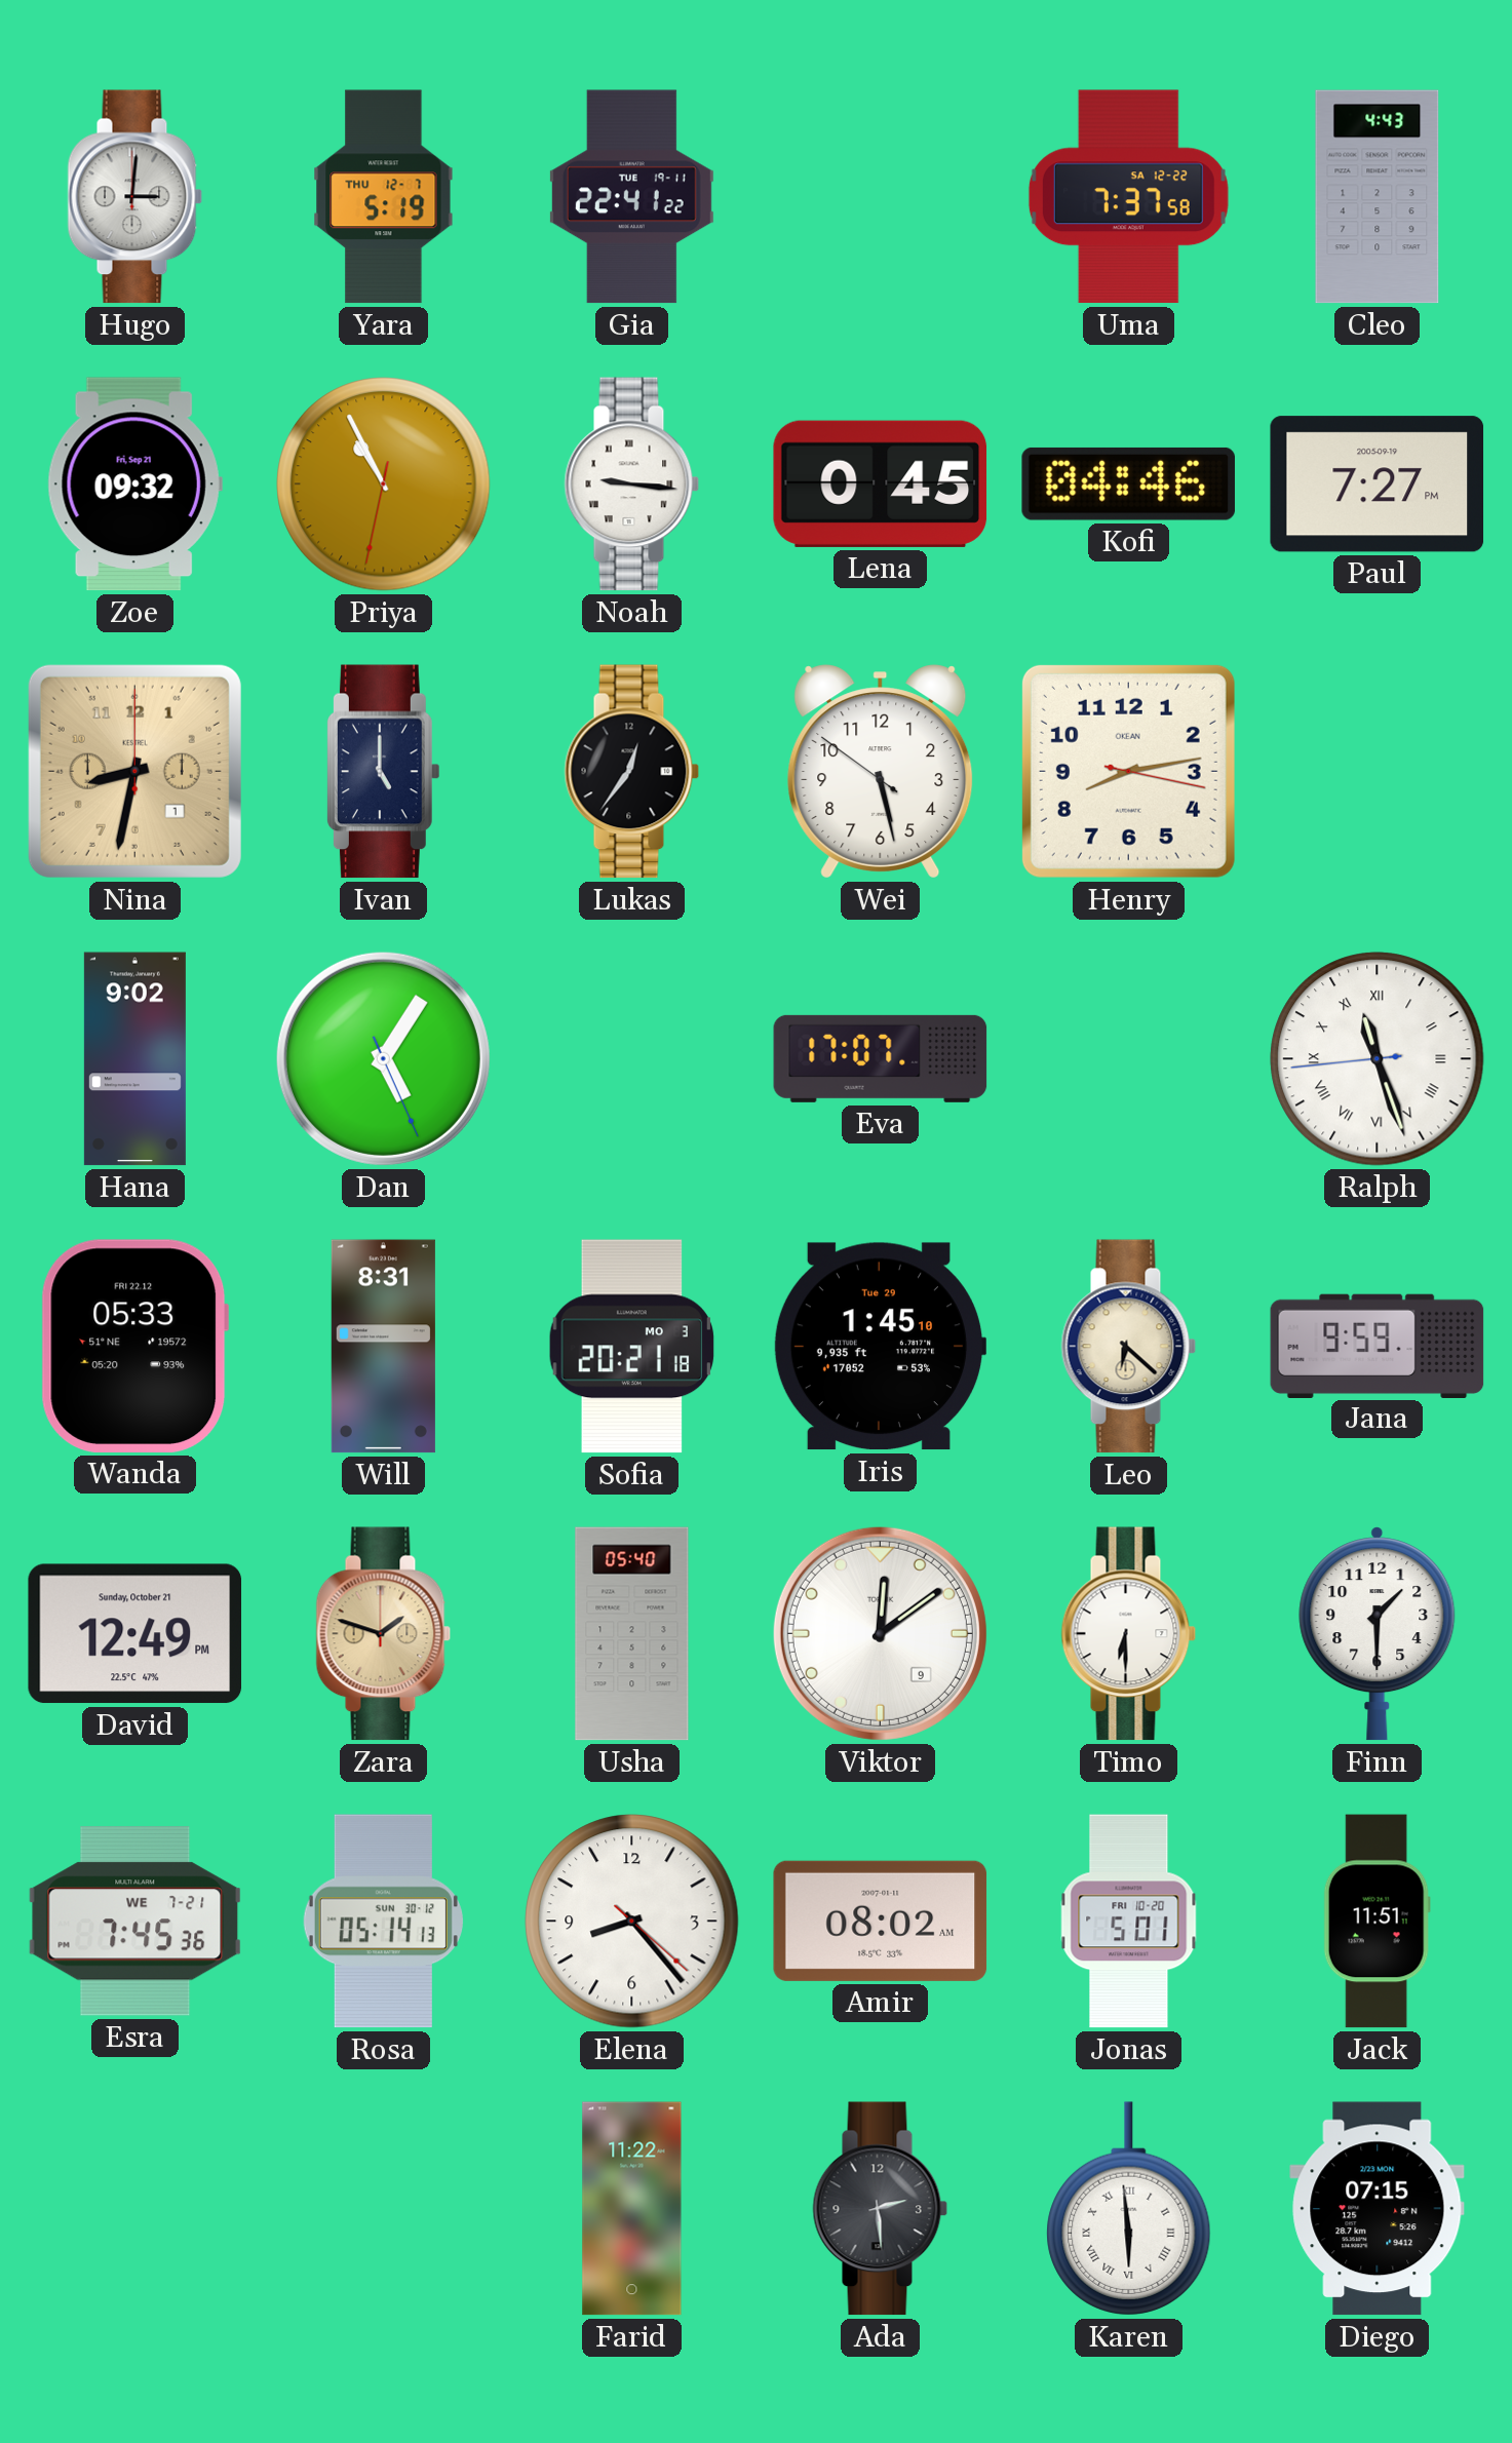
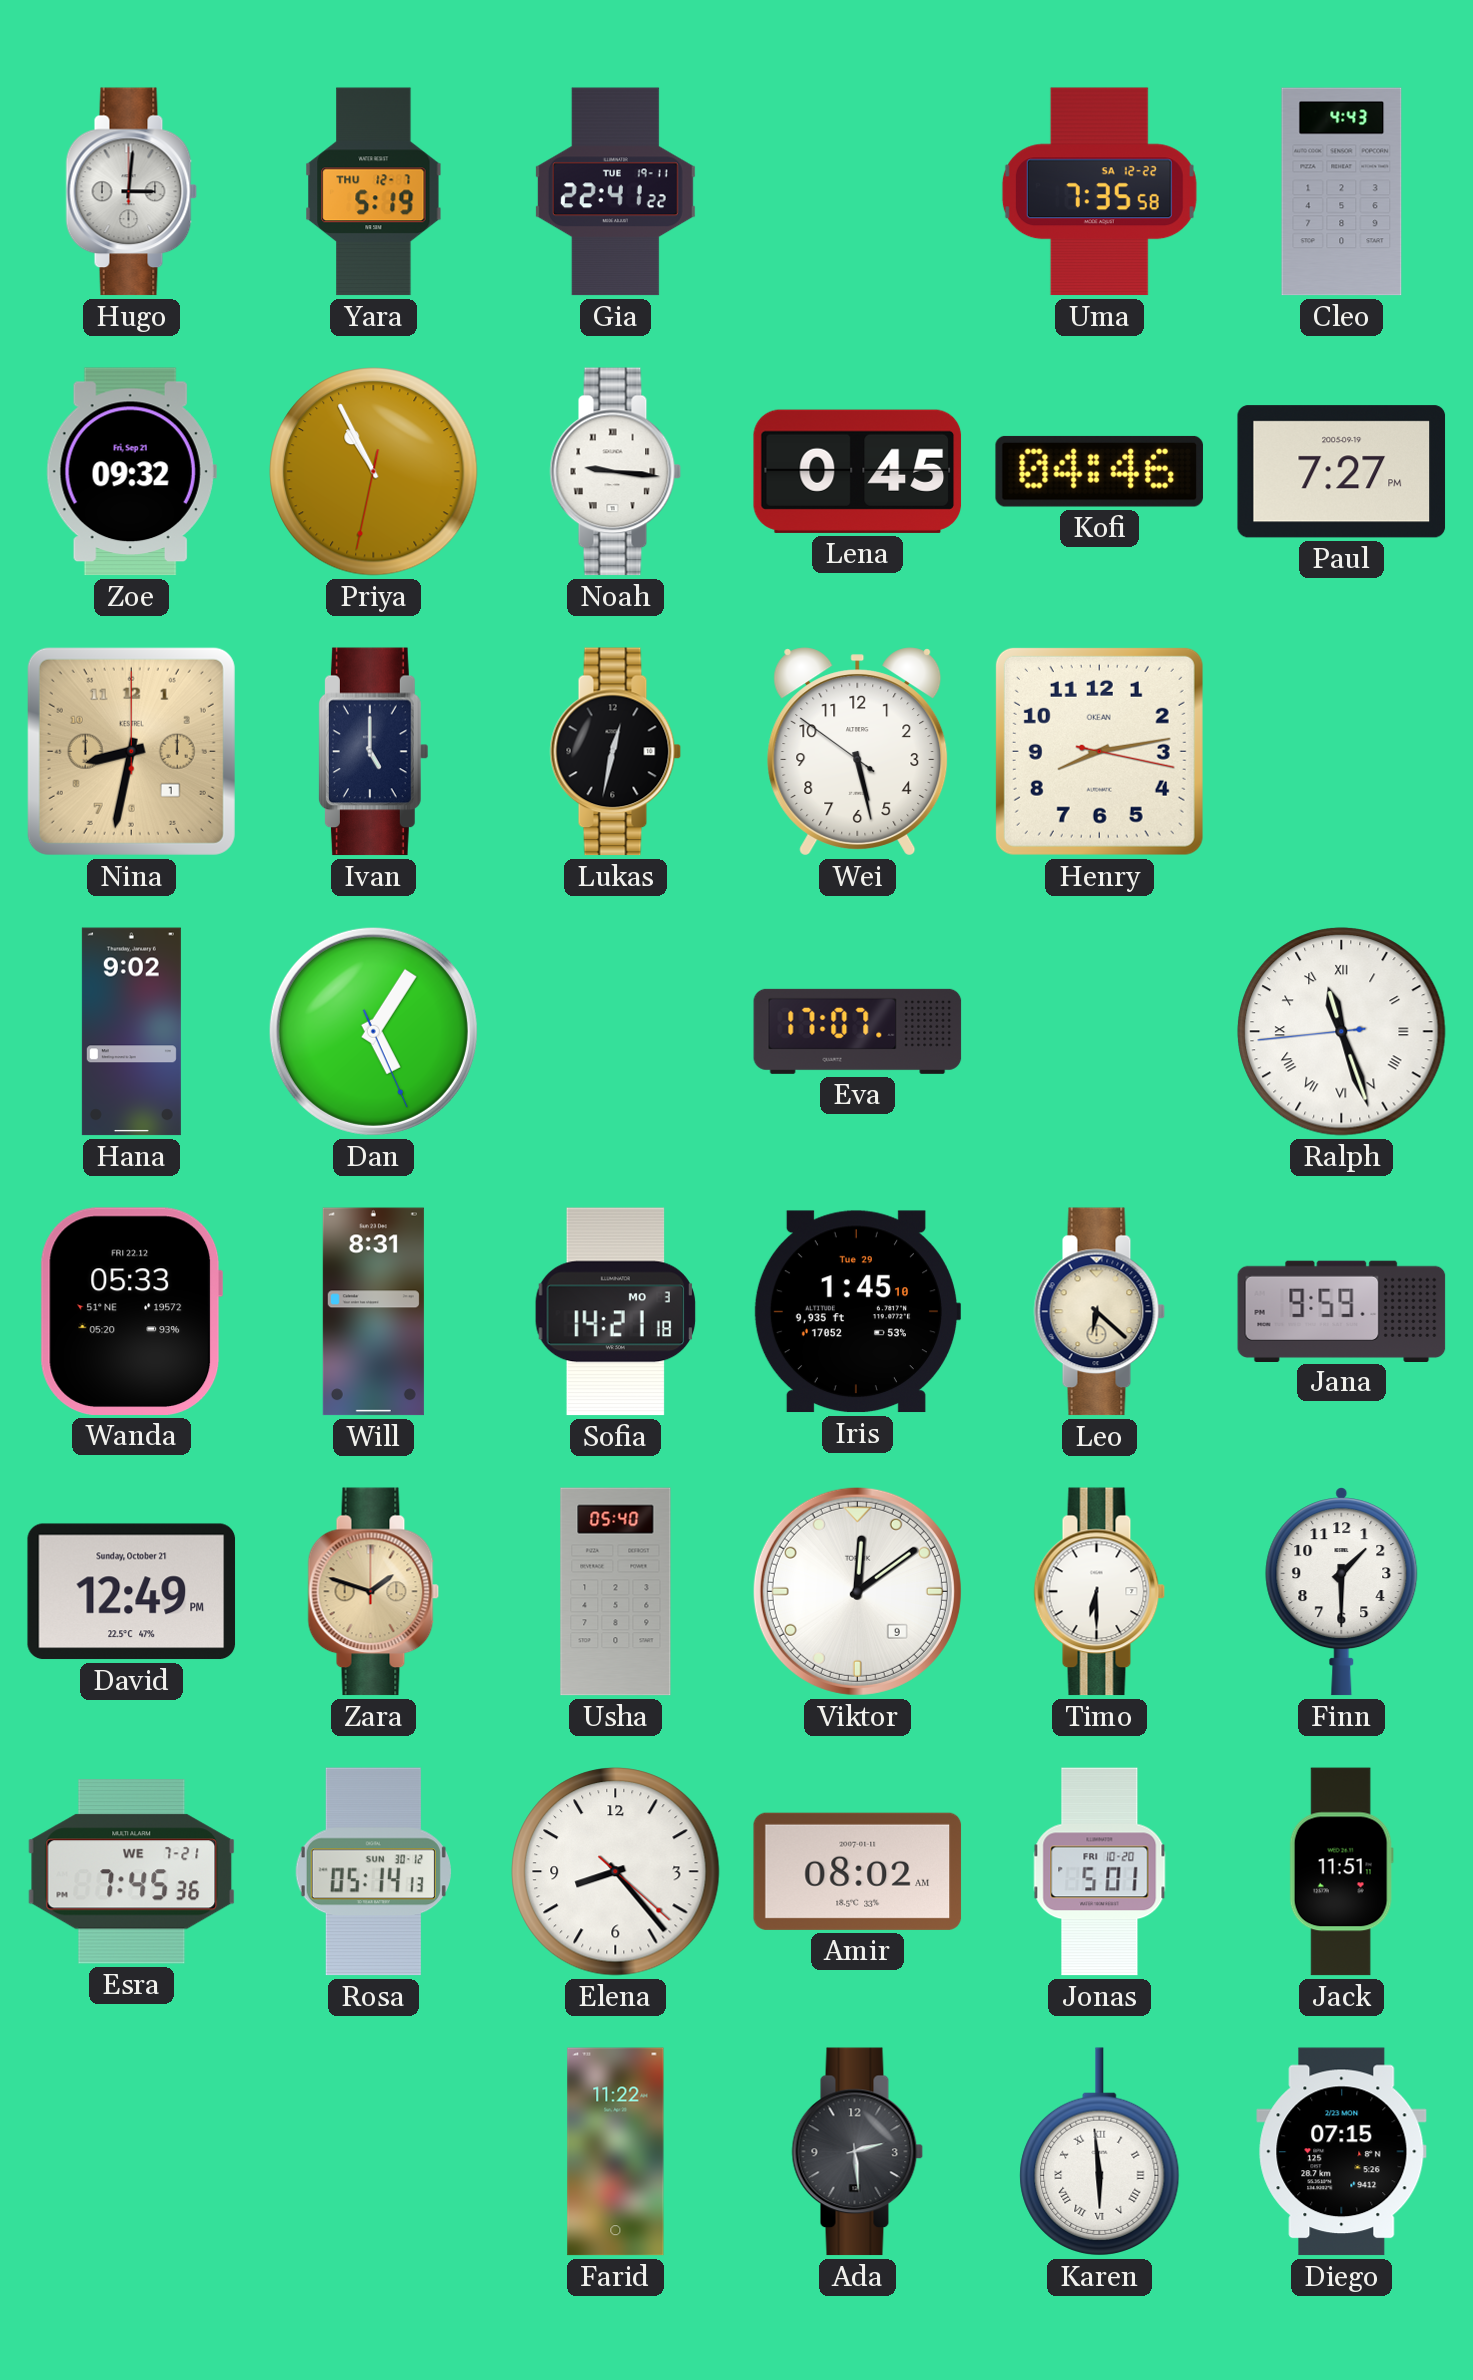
Uma: 7:37 -> 7:35 (1099, 192)
Lukas: 12:36 -> 12:32 (616, 752)
Sofia: 20:21 -> 14:21 (616, 1312)
